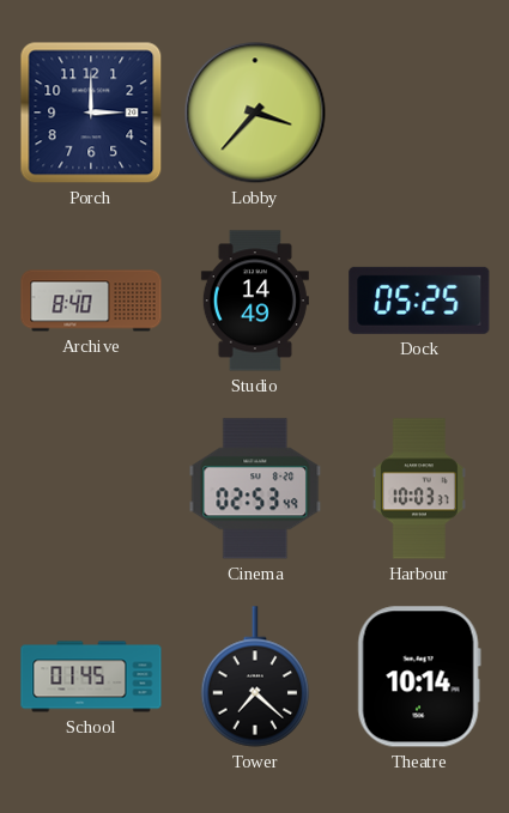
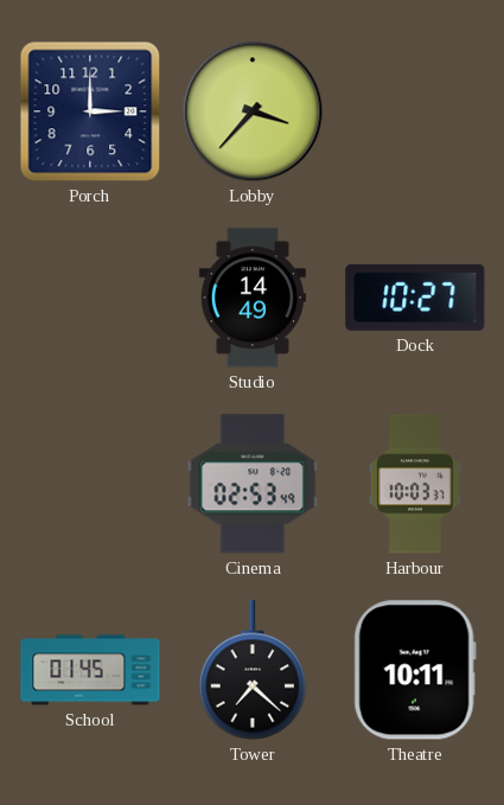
Archive: 8:40 -> none (91, 301)
Dock: 05:25 -> 10:27 (415, 298)
Theatre: 10:14 -> 10:11 (415, 670)
